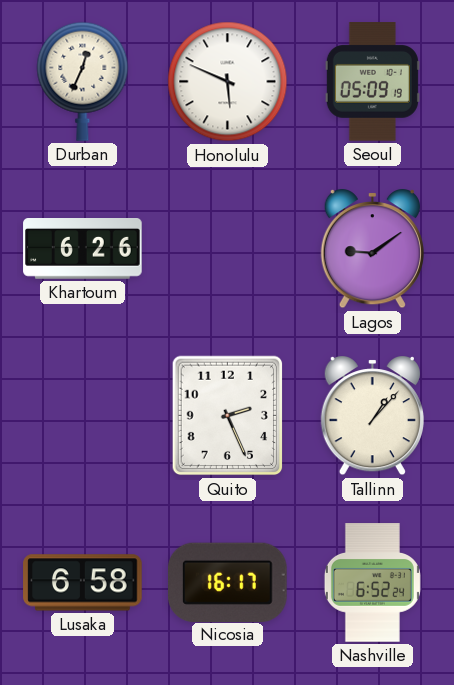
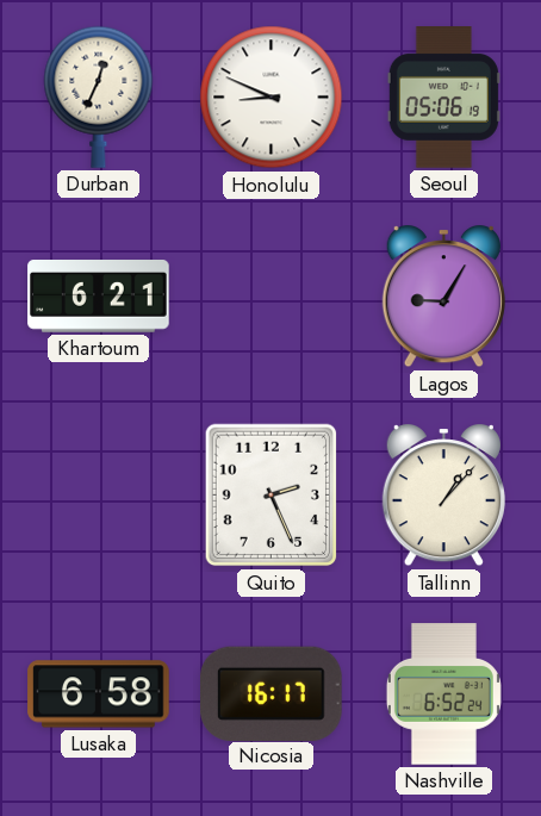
Honolulu: 5:49 -> 8:49 (272, 98)
Seoul: 05:09 -> 05:06 (443, 98)
Khartoum: 6:26 -> 6:21 (99, 297)
Lagos: 9:09 -> 9:05 (443, 298)
